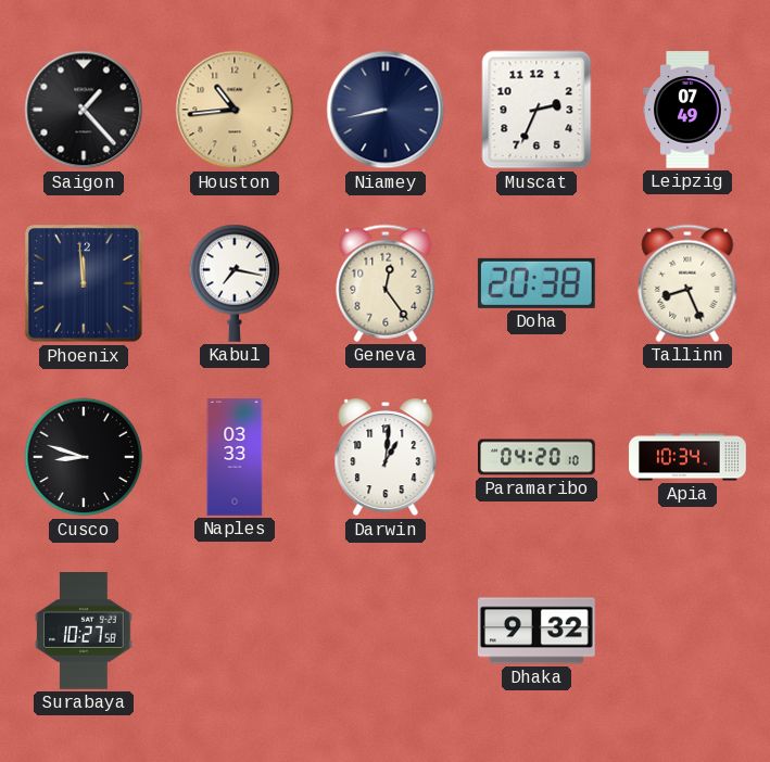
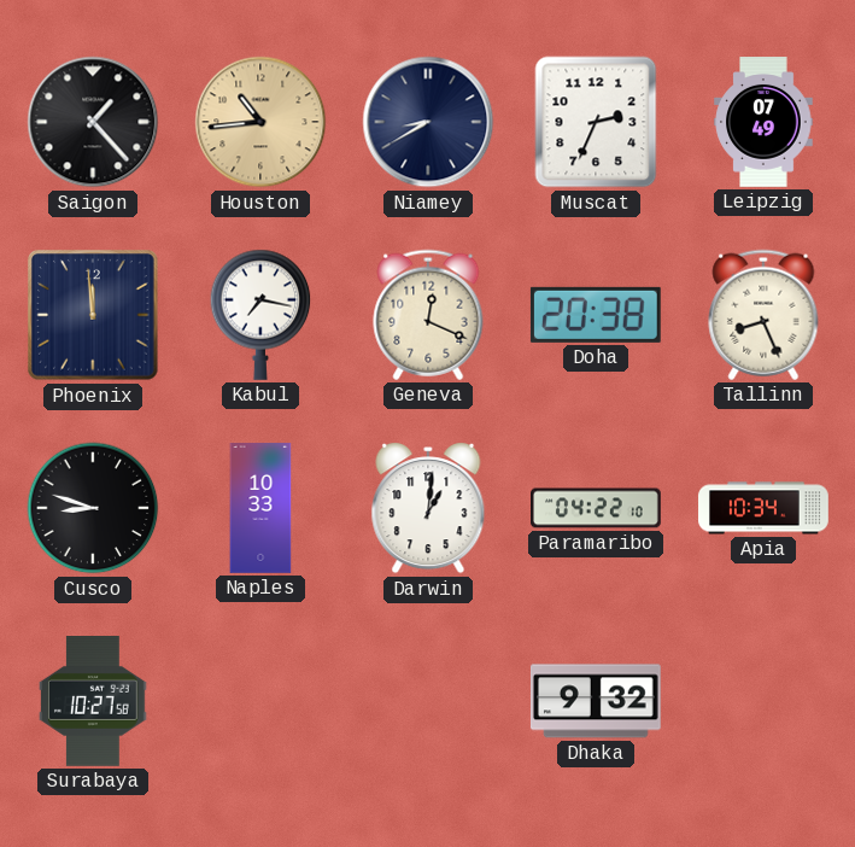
Niamey: 8:43 -> 8:40 (428, 122)
Geneva: 12:24 -> 12:19 (428, 315)
Naples: 03:33 -> 10:33 (260, 508)
Paramaribo: 04:20 -> 04:22 (596, 508)
